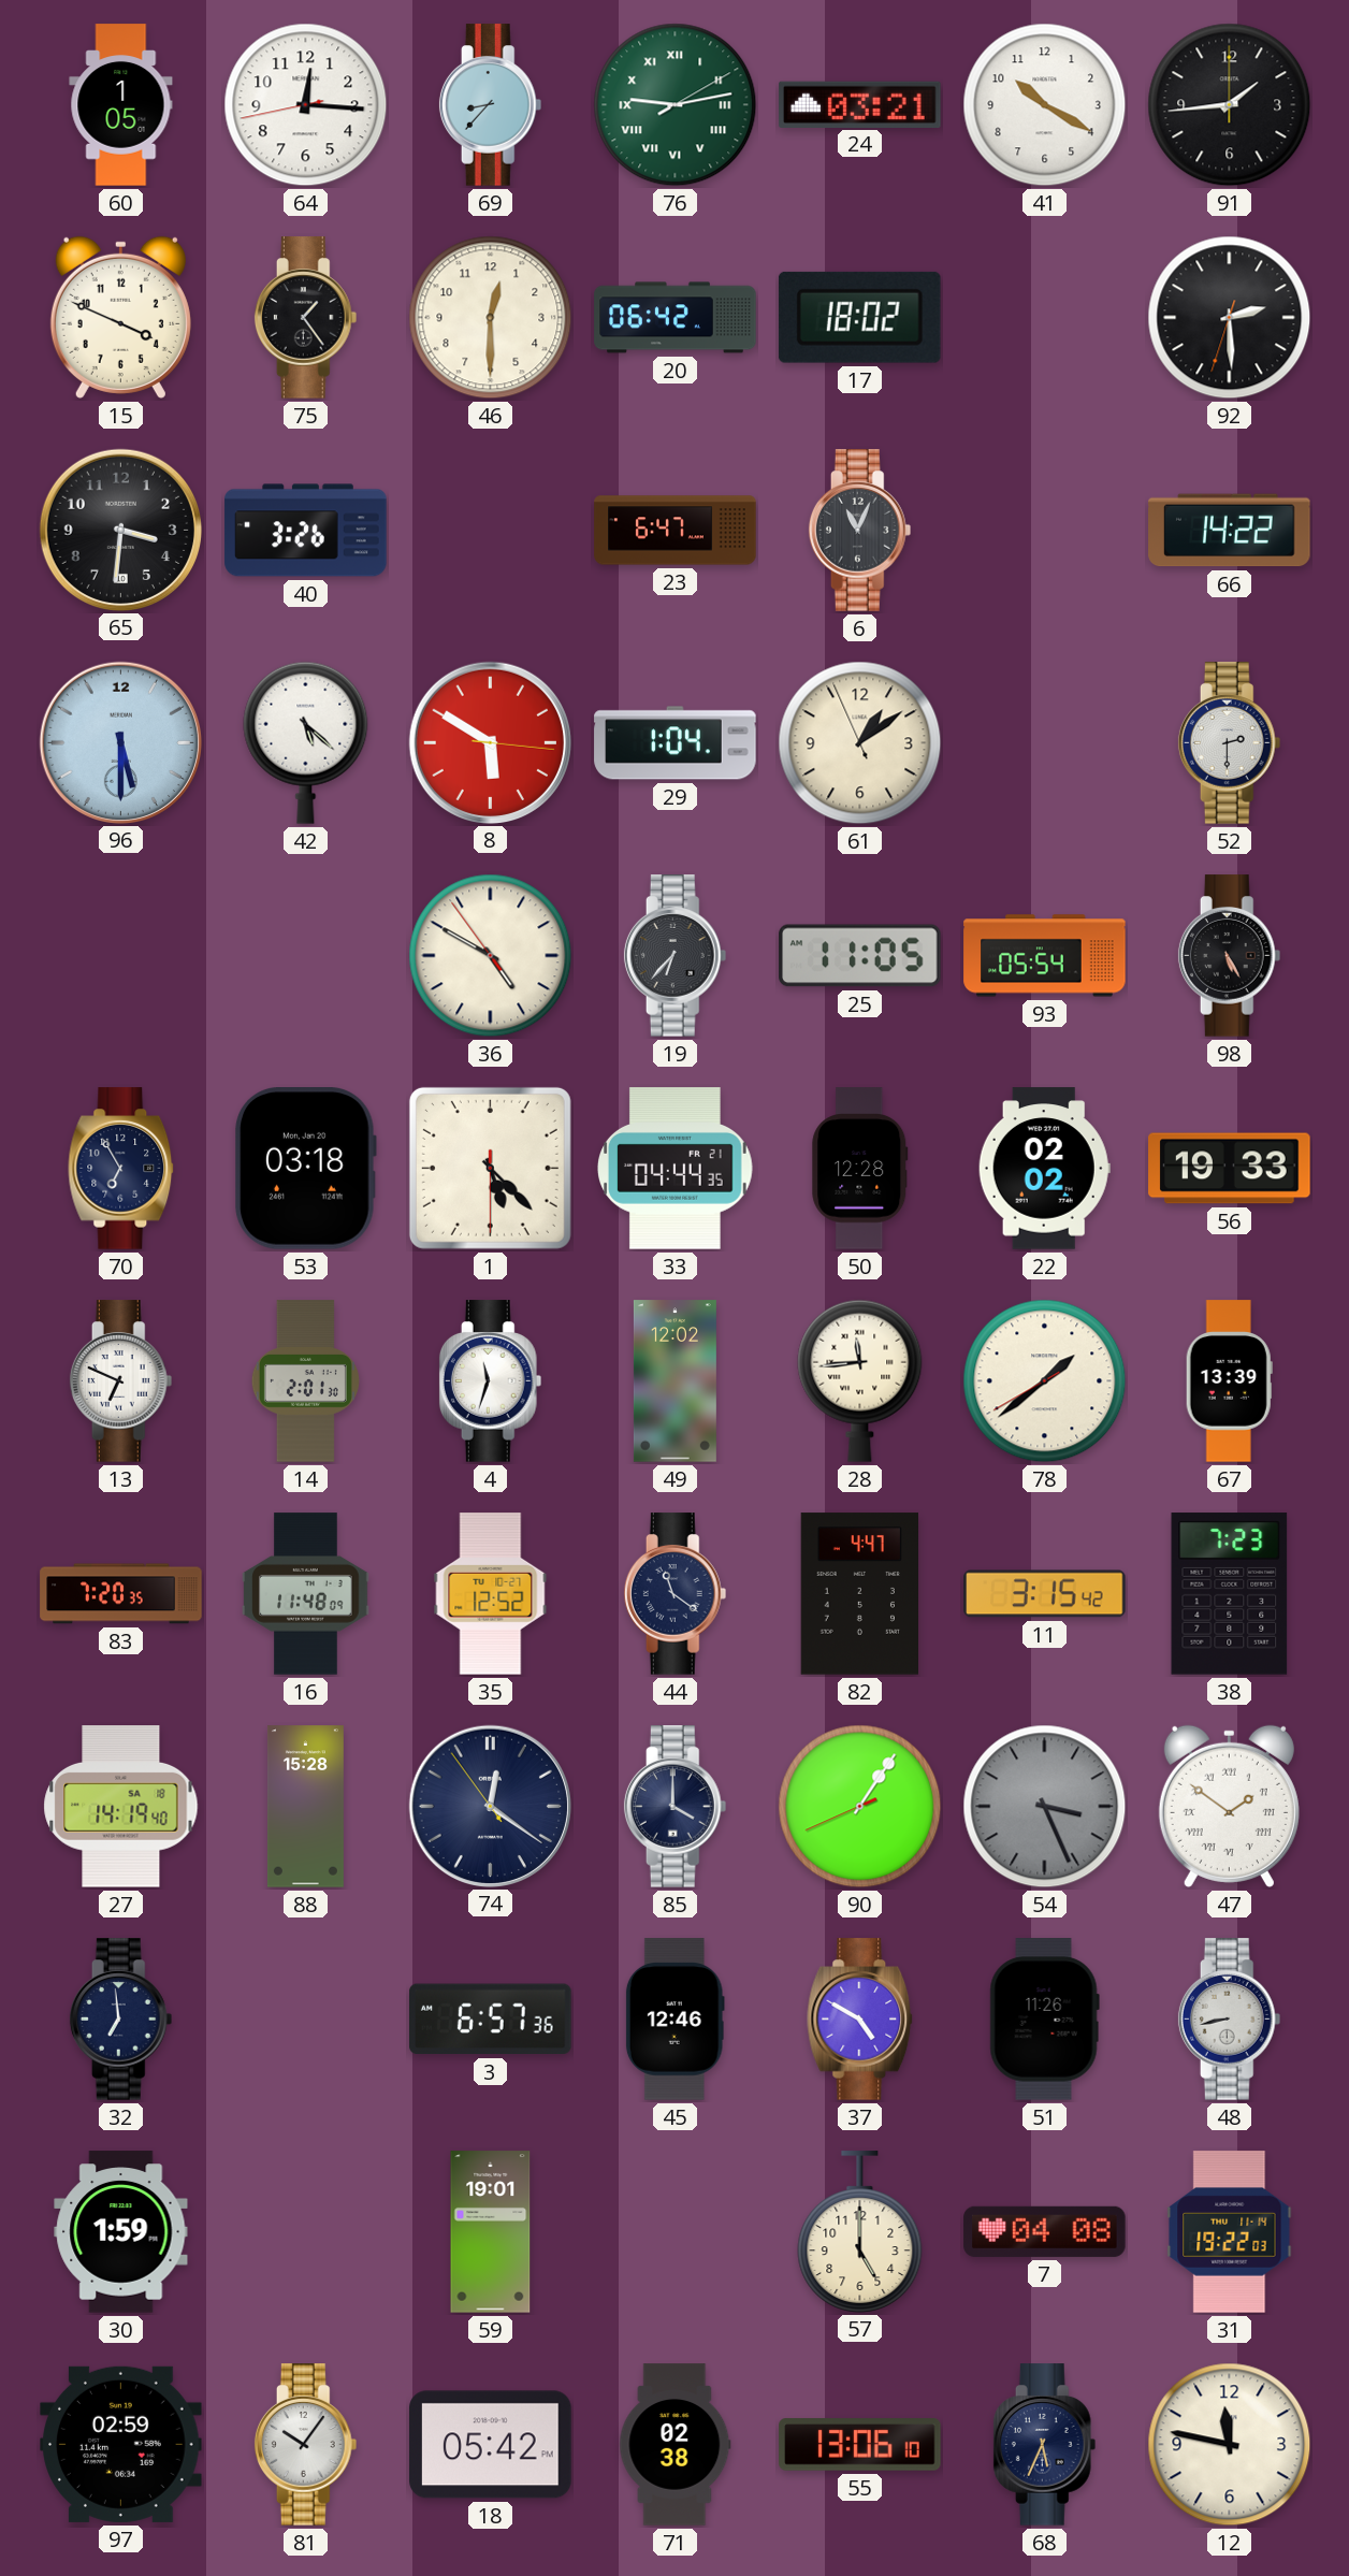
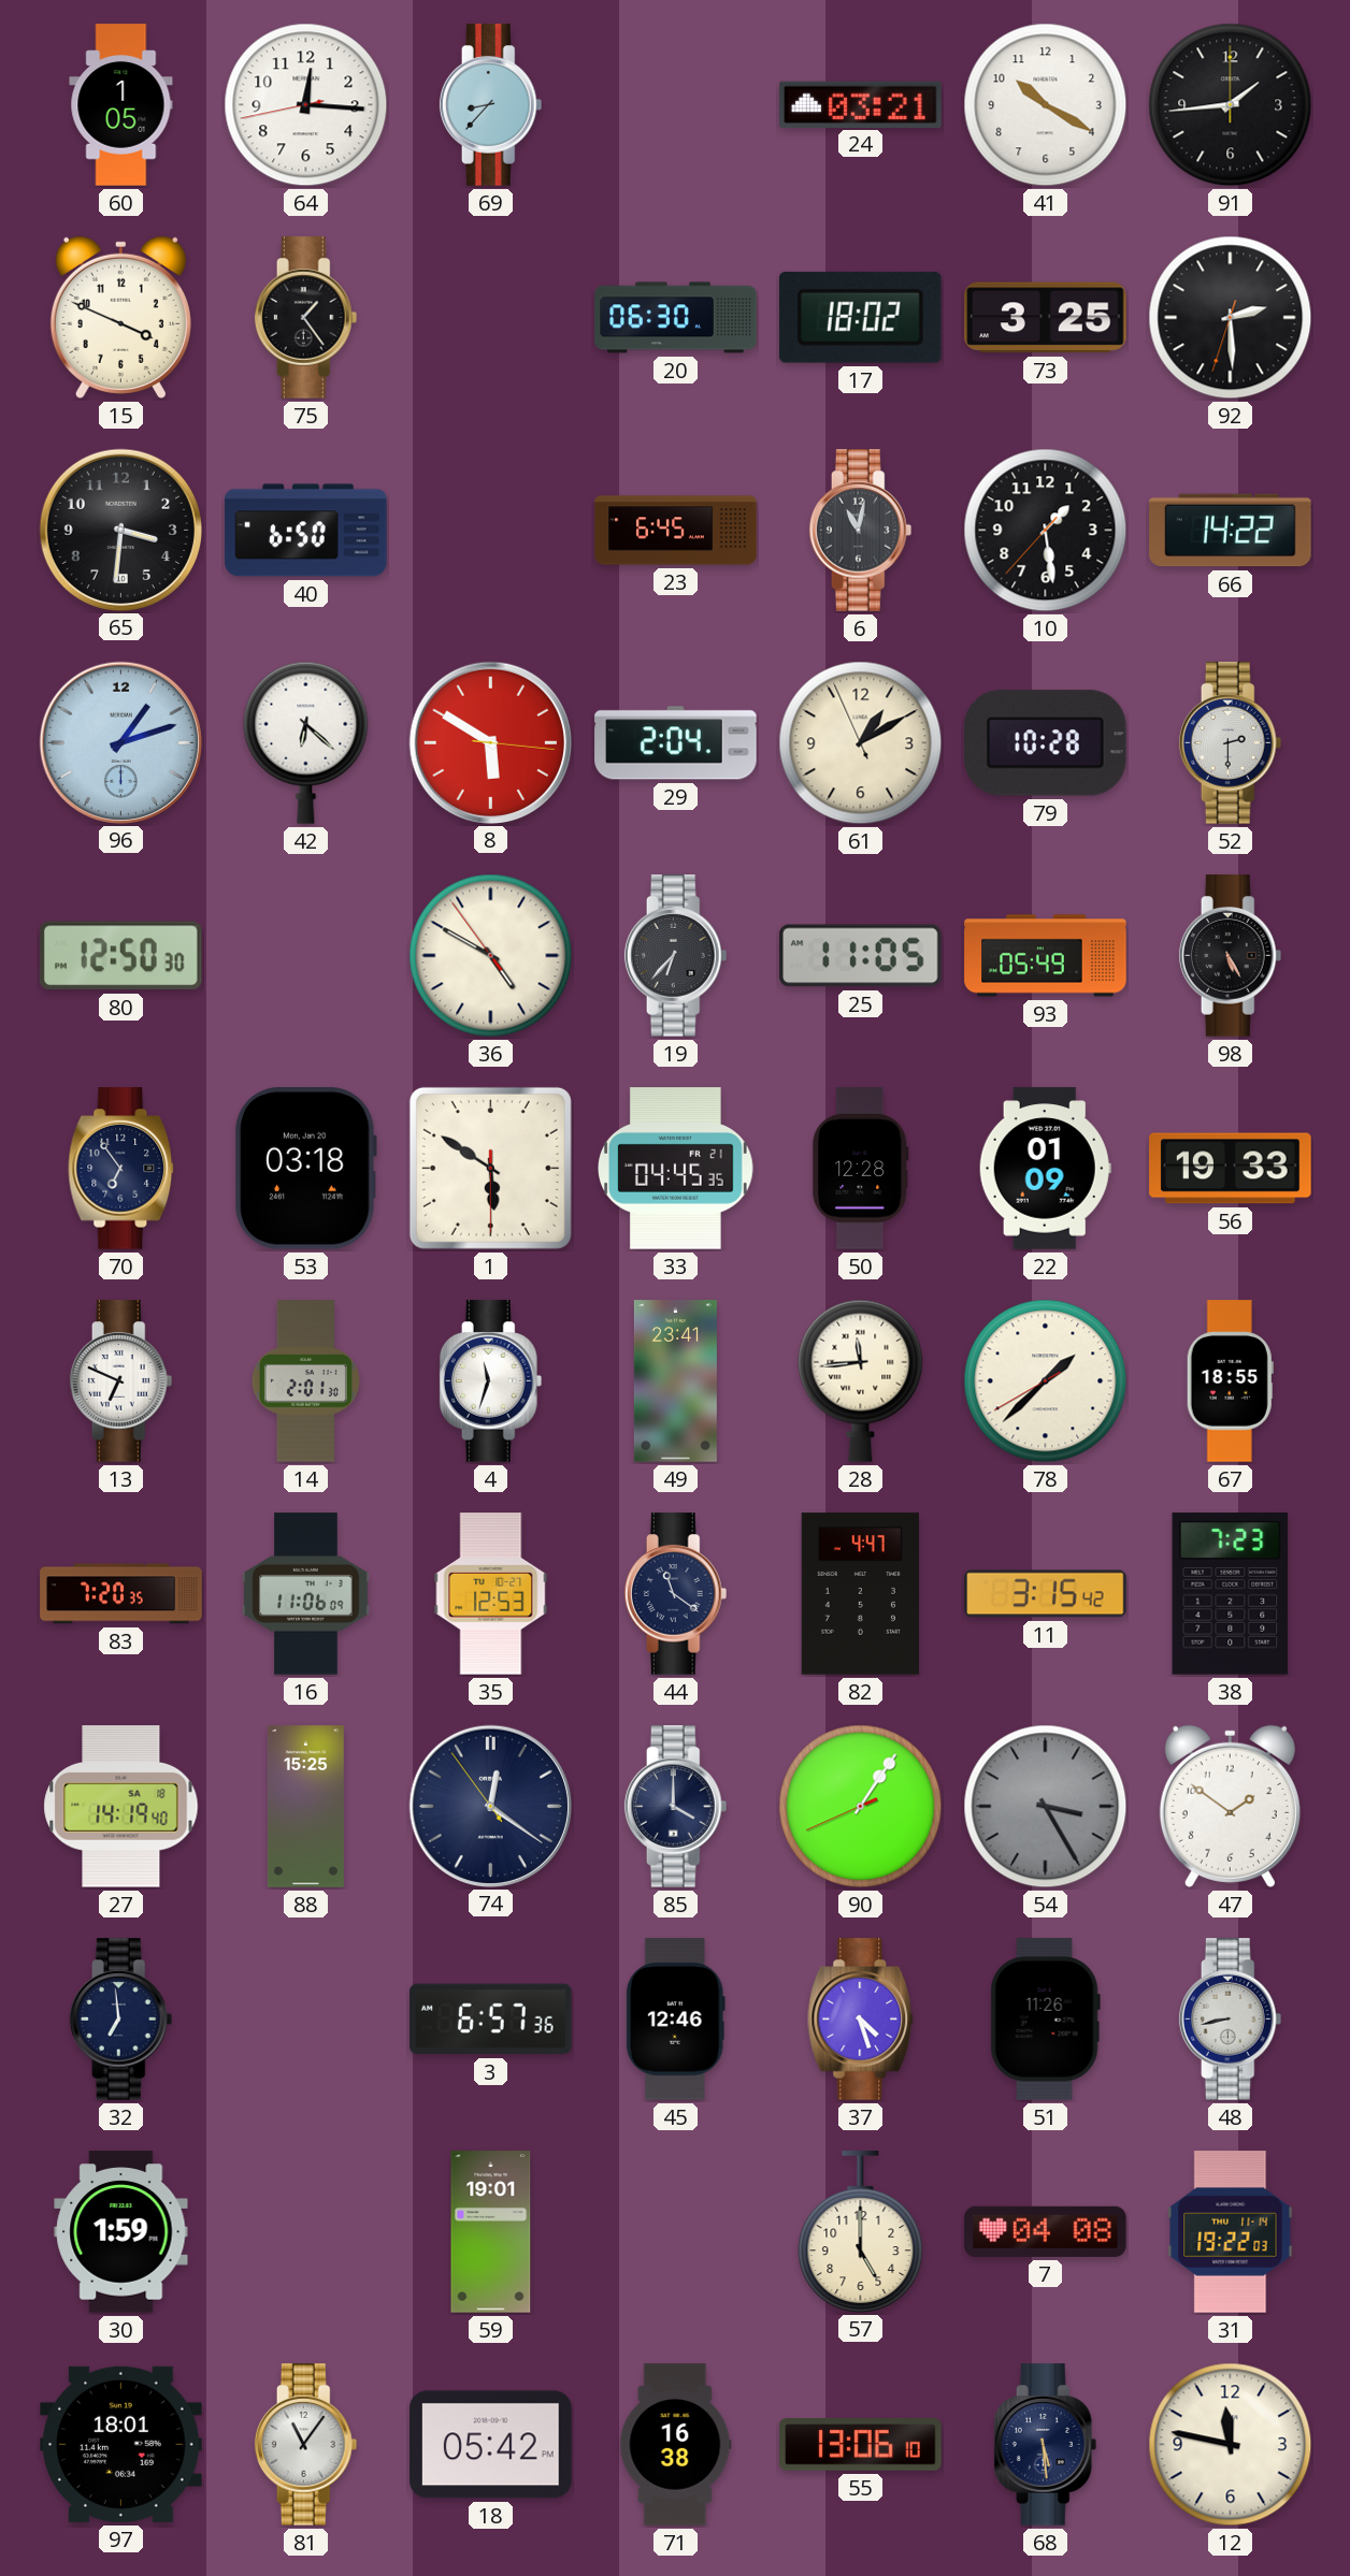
76: 9:13 -> none (676, 105)
46: 12:30 -> none (491, 318)
20: 06:42 -> 06:30 (676, 318)
73: none -> 3:25 (1046, 318)
40: 3:26 -> 6:50 (306, 531)
23: 6:47 -> 6:45 (676, 531)
6: 11:04 -> 11:02 (861, 531)
10: none -> 1:28 (1046, 531)
96: 5:30 -> 1:12 (120, 742)
42: 5:22 -> 6:22 (306, 742)
29: 1:04 -> 2:04 (676, 743)
61: 1:08 -> 1:09 (861, 743)
79: none -> 10:28 (1046, 743)
80: none -> 12:50 (120, 956)
93: 05:54 -> 05:49 (1046, 956)
70: 6:55 -> 6:54 (121, 1169)
1: 5:22 -> 5:50 (490, 1168)
33: 04:44 -> 04:45 (676, 1169)
22: 02:02 -> 01:09 (1045, 1169)
49: 12:02 -> 23:41 (675, 1381)
78: 1:38 -> 1:37 (1046, 1381)
67: 13:39 -> 18:55 (1230, 1381)
16: 11:48 -> 11:06 (306, 1594)
35: 12:52 -> 12:53 (491, 1594)
88: 15:28 -> 15:25 (305, 1807)
54: 3:26 -> 3:25 (1046, 1807)
47 numerals: Roman -> Arabic (1230, 1806)
37: 4:50 -> 4:27 (861, 2020)
97: 02:59 -> 18:01 (121, 2444)
81: 10:06 -> 11:06 (306, 2445)
71: 02:38 -> 16:38 (676, 2445)
68: 5:34 -> 5:29 (1046, 2445)
